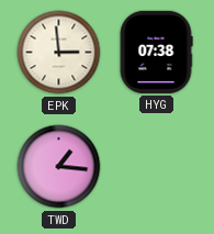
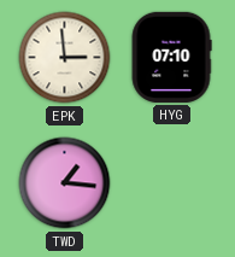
HYG: 07:38 -> 07:10 (171, 57)
